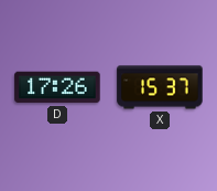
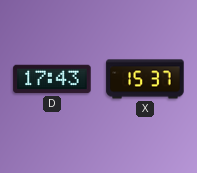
D: 17:26 -> 17:43 (52, 79)
